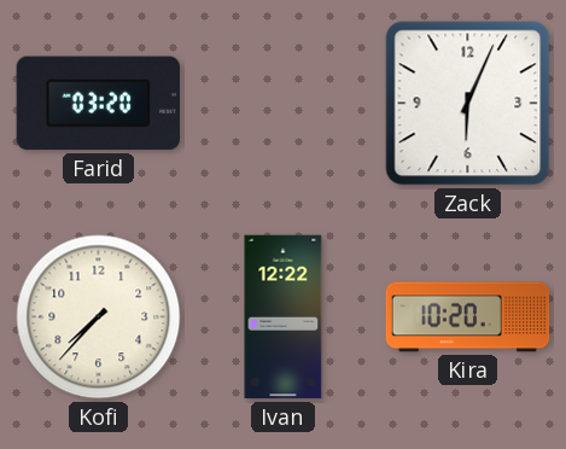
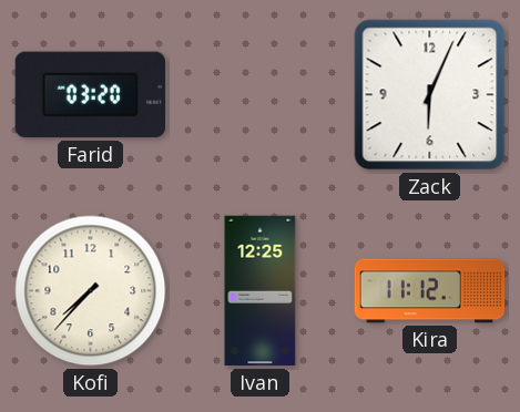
Ivan: 12:22 -> 12:25 (261, 291)
Kira: 10:20 -> 11:12 (430, 291)
